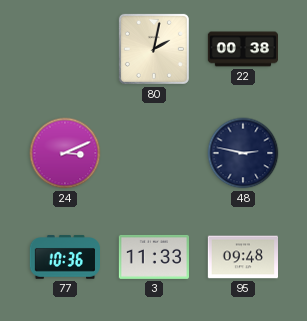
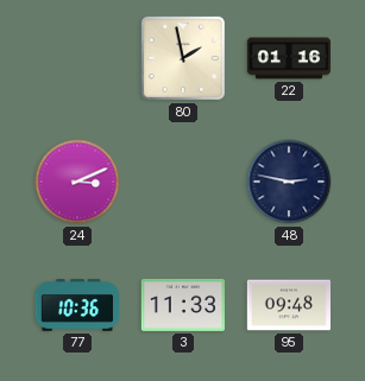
80: 2:02 -> 1:58 (183, 58)
22: 00:38 -> 01:16 (289, 58)
